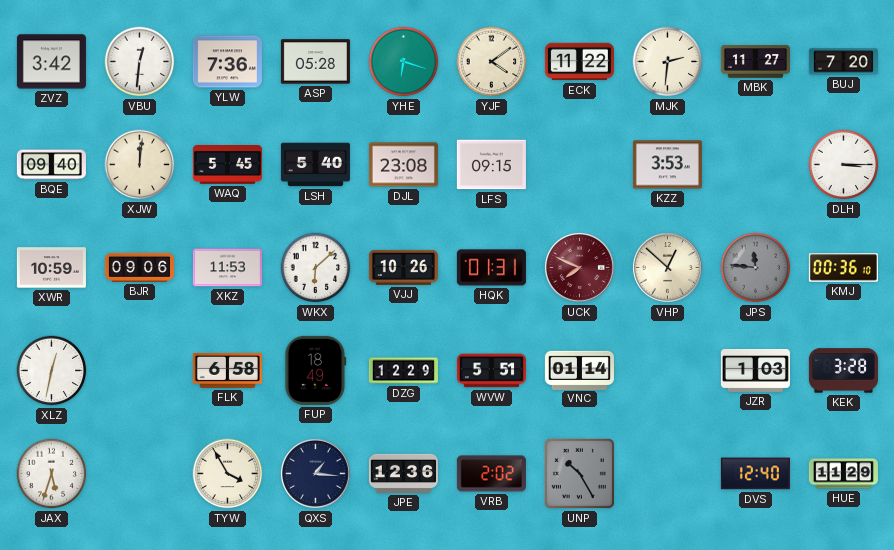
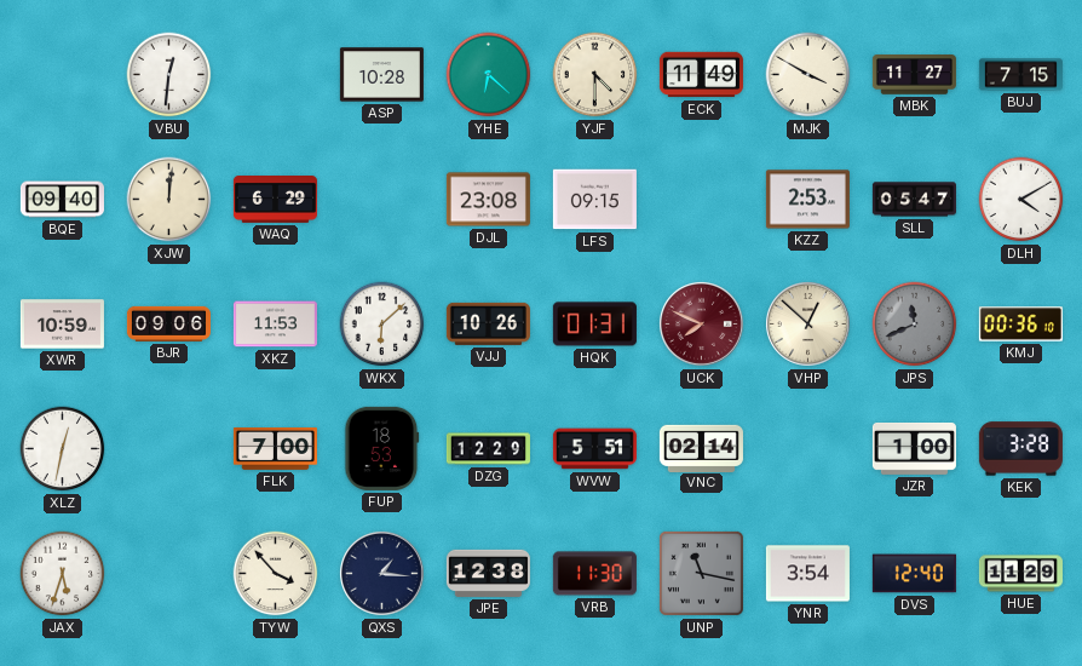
ZVZ: 3:42 -> none (51, 62)
YLW: 7:36 -> none (227, 62)
ASP: 05:28 -> 10:28 (381, 75)
YHE: 6:18 -> 6:22 (489, 75)
YJF: 4:09 -> 4:30 (595, 75)
ECK: 11:22 -> 11:49 (701, 75)
MJK: 2:31 -> 3:50 (808, 75)
BUJ: 7:20 -> 7:15 (1020, 75)
WAQ: 5:45 -> 6:29 (275, 200)
LSH: 5:40 -> none (315, 165)
KZZ: 3:53 -> 2:53 (807, 200)
SLL: none -> 05:47 (914, 200)
DLH: 3:15 -> 4:10 (1021, 200)
JPS: 11:46 -> 11:41 (915, 325)
FLK: 6:58 -> 7:00 (275, 449)
FUP: 18:49 -> 18:53 (382, 448)
VNC: 01:14 -> 02:14 (701, 448)
JZR: 1:03 -> 1:00 (914, 449)
TYW: 3:55 -> 3:53 (276, 574)
JPE: 12:36 -> 12:38 (488, 573)
VRB: 2:02 -> 11:30 (594, 574)
UNP: 10:25 -> 11:17 (701, 573)
YNR: none -> 3:54 (807, 574)
